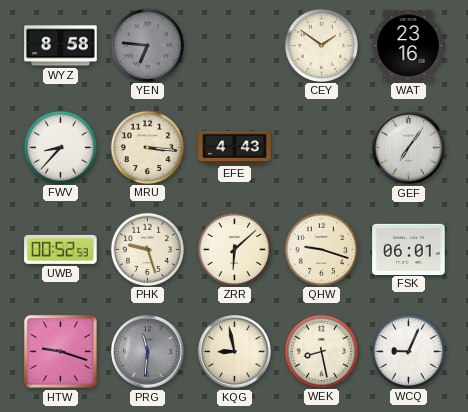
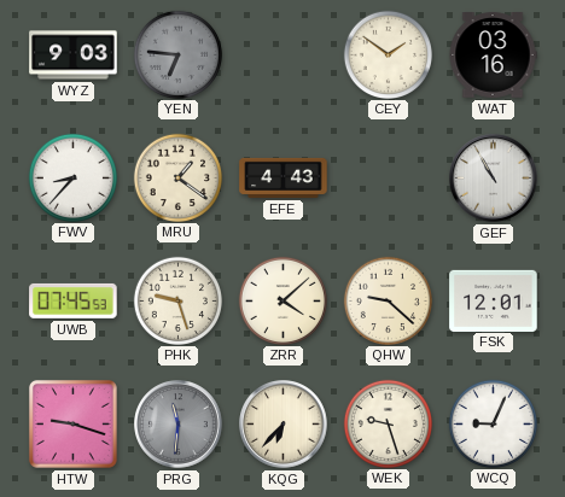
WYZ: 8:58 -> 9:03 (74, 55)
WAT: 23:16 -> 03:16 (493, 55)
MRU: 3:16 -> 1:21 (177, 177)
GEF: 7:06 -> 10:55 (494, 179)
UWB: 00:52 -> 07:45 (74, 300)
ZRR: 6:08 -> 4:08 (282, 300)
QHW: 9:18 -> 9:22 (388, 300)
FSK: 06:01 -> 12:01 (494, 300)
KQG: 8:58 -> 6:37 (284, 425)
WEK: 8:28 -> 9:27 (388, 423)
